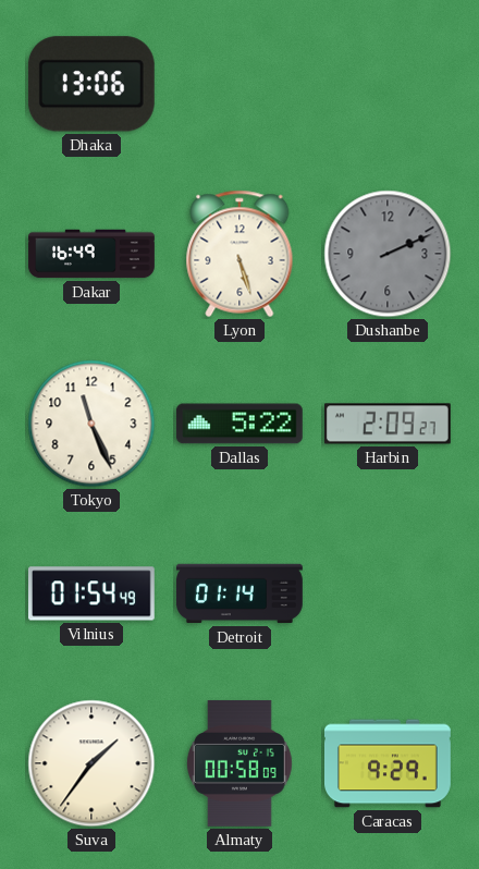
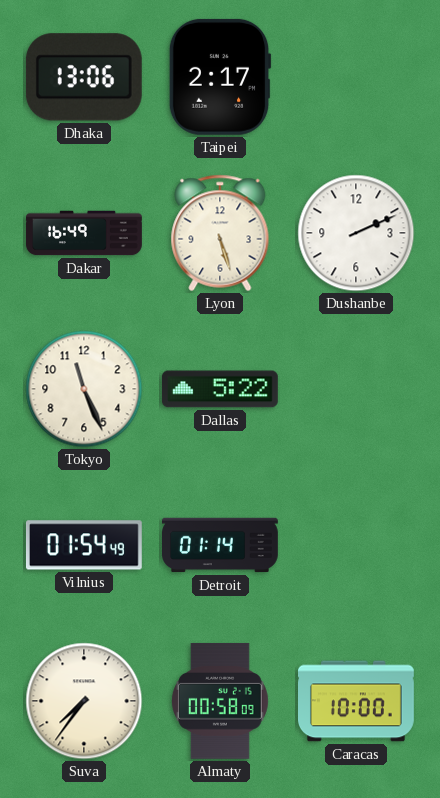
Taipei: none -> 2:17 (220, 77)
Dushanbe dial: grey -> white (356, 233)
Harbin: 2:09 -> none (388, 424)
Suva: 1:36 -> 7:36 (84, 701)
Caracas: 9:29 -> 10:00 (357, 701)
